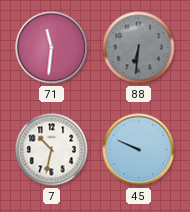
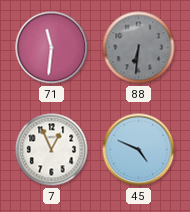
7: 10:32 -> 12:56 (52, 150)
45: 9:49 -> 4:49 (139, 150)
